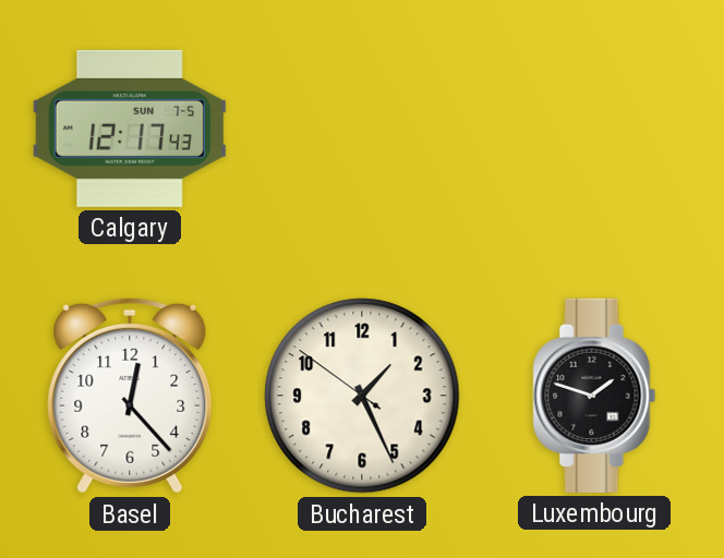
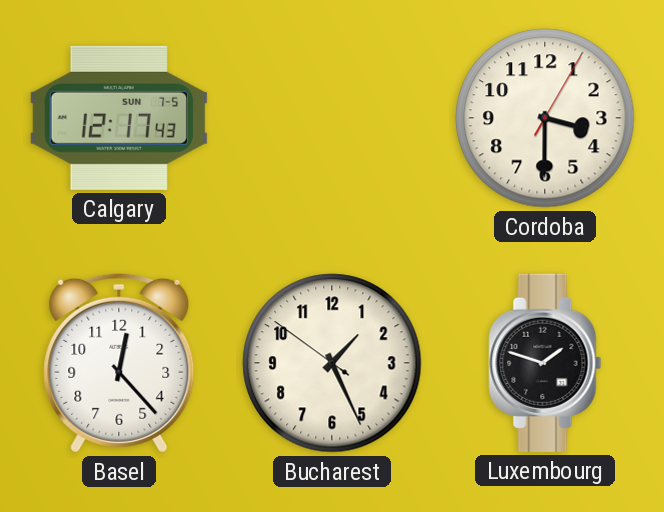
Cordoba: none -> 3:30 (545, 118)
